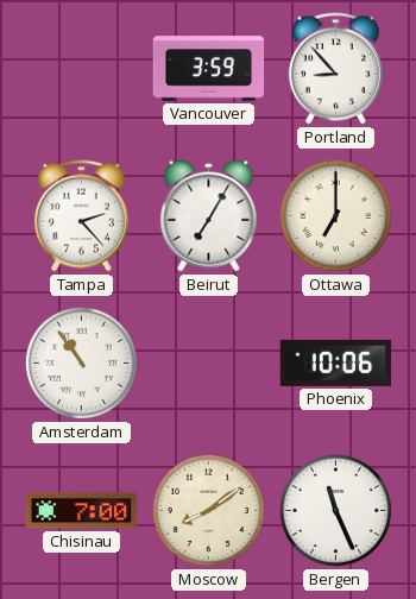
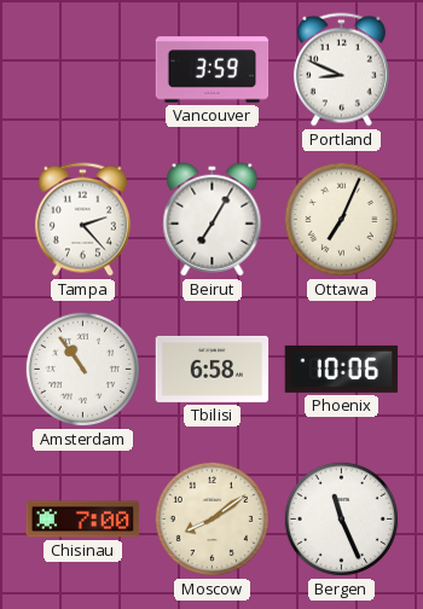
Portland: 8:53 -> 8:49 (341, 70)
Ottawa: 7:00 -> 7:04 (341, 219)
Tbilisi: none -> 6:58 (213, 369)
